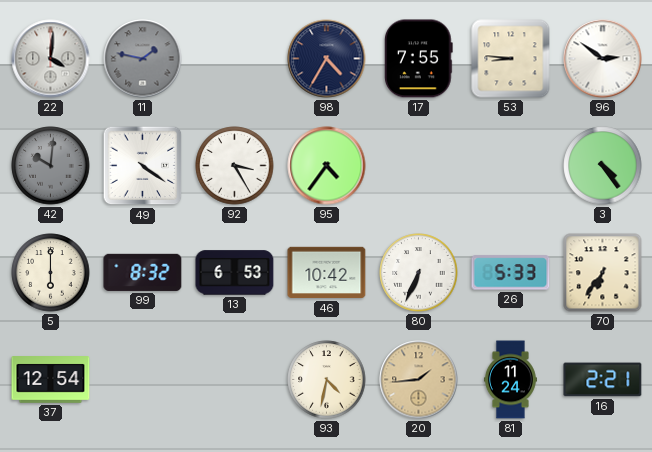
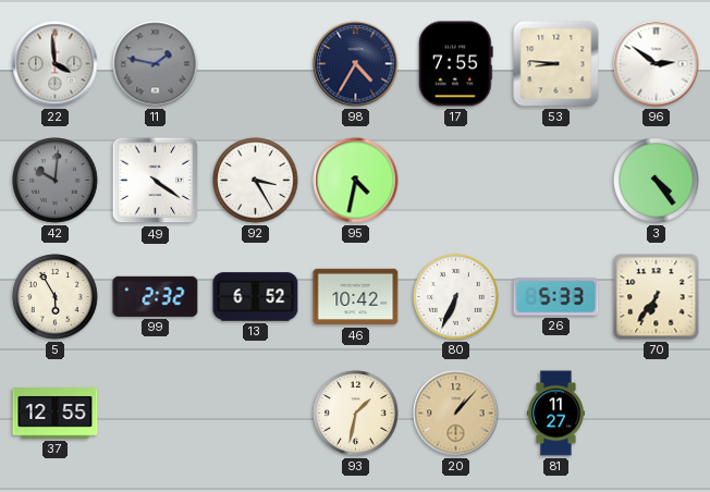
22: 4:01 -> 3:59 (56, 64)
95: 4:36 -> 4:32 (356, 181)
5: 6:00 -> 5:55 (56, 297)
99: 8:32 -> 2:32 (156, 296)
13: 6:53 -> 6:52 (256, 297)
37: 12:54 -> 12:55 (56, 414)
93: 4:32 -> 1:32 (356, 414)
20: 1:44 -> 1:07 (456, 414)
81: 11:24 -> 11:27 (555, 414)
16: 2:21 -> none (603, 380)
